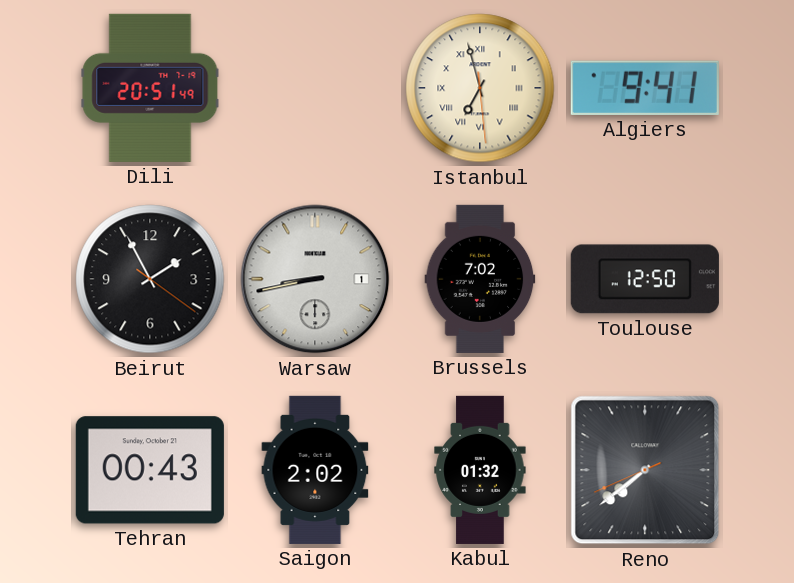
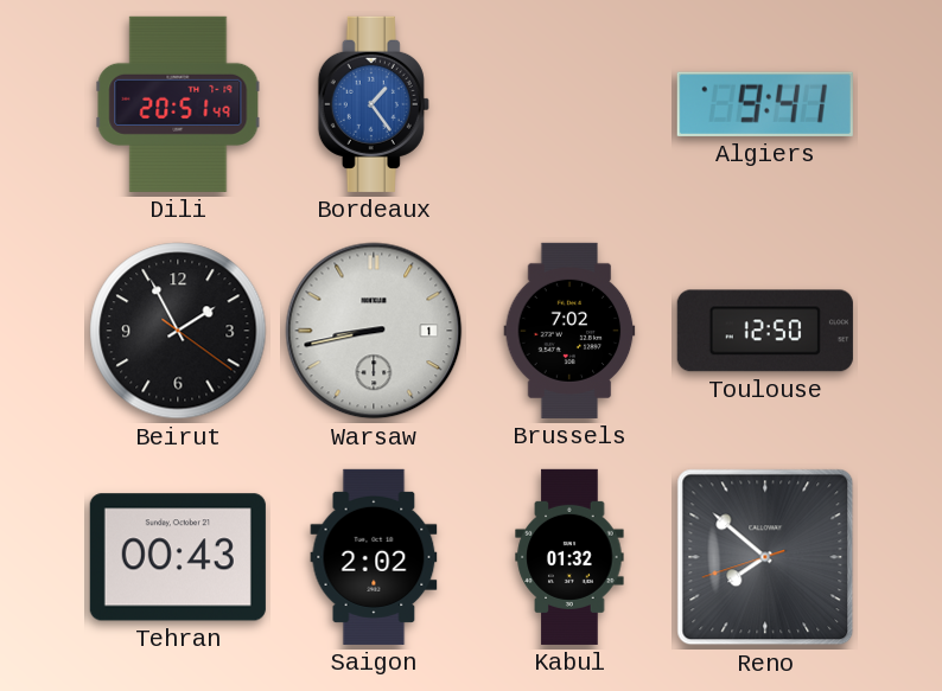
Bordeaux: none -> 1:24 (374, 104)
Istanbul: 6:57 -> none (480, 88)
Reno: 7:38 -> 7:51 (765, 557)
